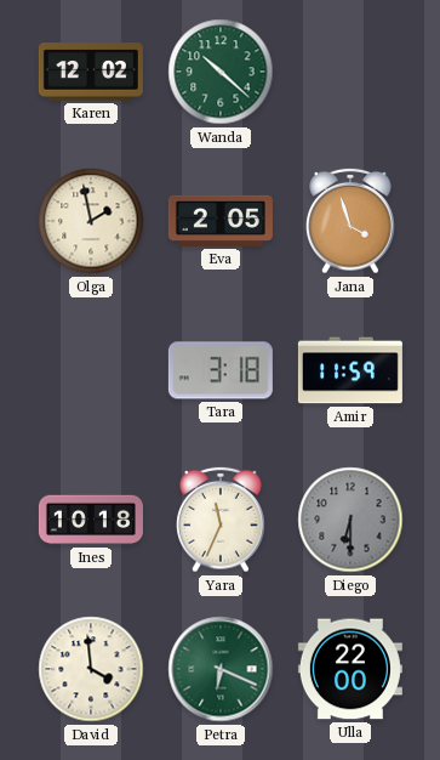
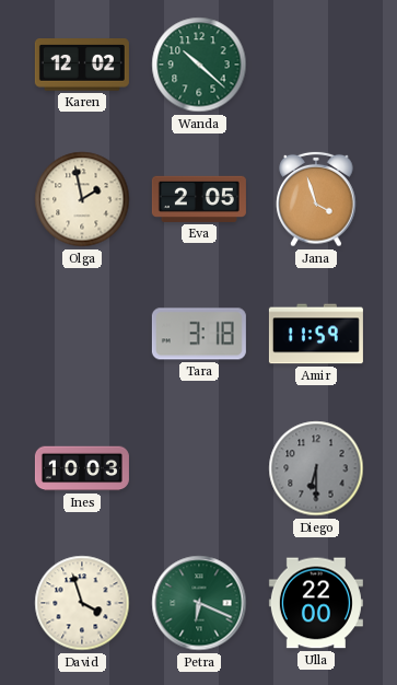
Ines: 10:18 -> 10:03 (82, 468)
Yara: 11:34 -> none (221, 520)
David: 3:59 -> 3:57 (82, 603)
